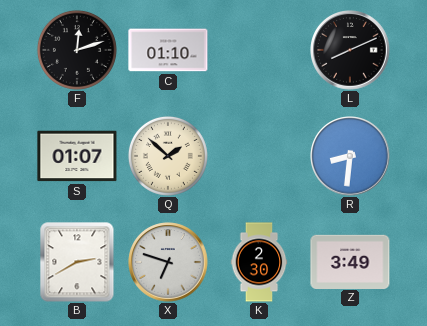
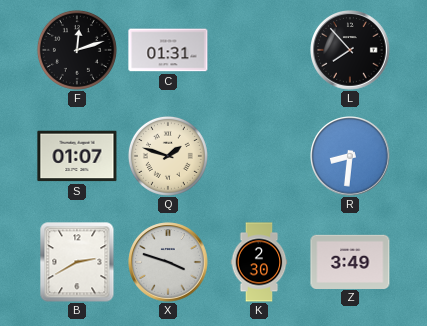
C: 01:10 -> 01:31 (168, 50)
L: 8:11 -> 7:53 (350, 50)
Q: 1:52 -> 1:48 (168, 156)
X: 6:48 -> 3:48 (168, 262)
